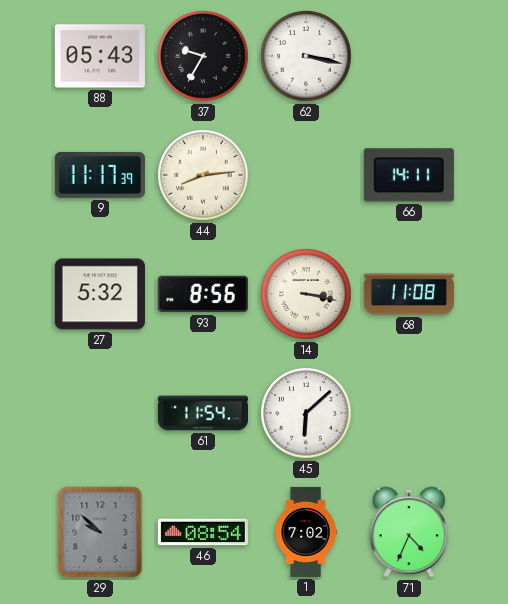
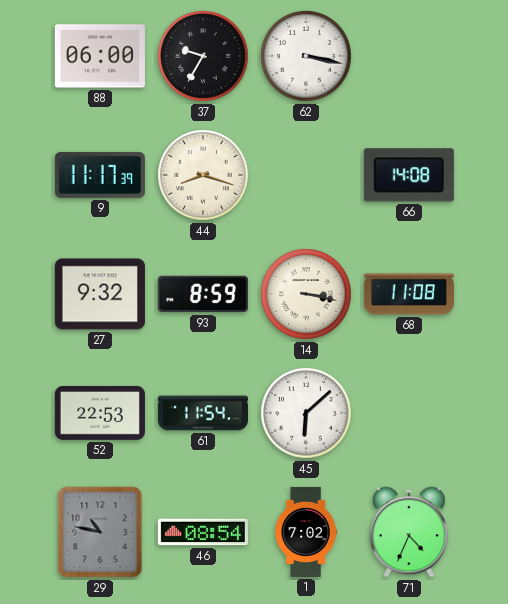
88: 05:43 -> 06:00 (100, 56)
44: 8:14 -> 8:18 (203, 175)
66: 14:11 -> 14:08 (409, 175)
27: 5:32 -> 9:32 (100, 294)
93: 8:56 -> 8:59 (203, 294)
52: none -> 22:53 (100, 413)
29: 9:52 -> 10:47 (100, 532)
